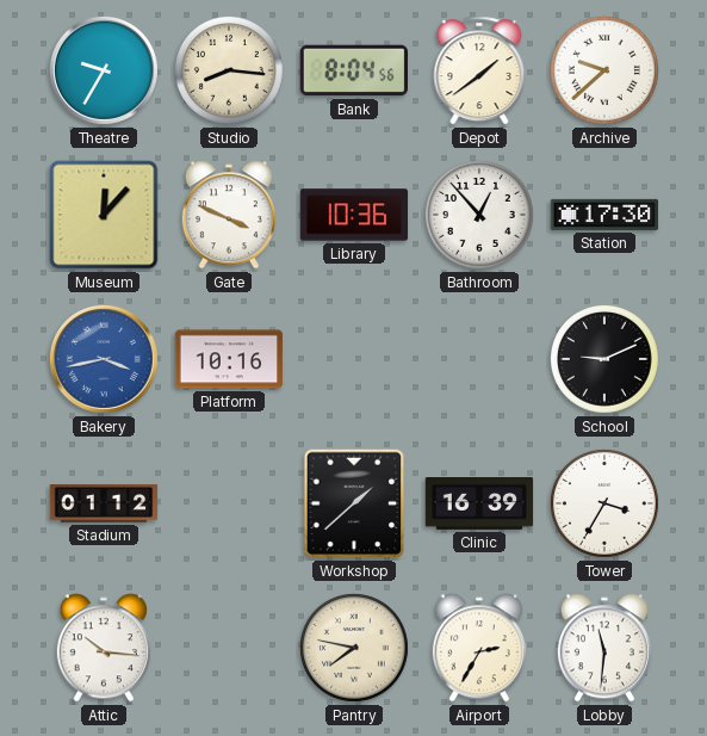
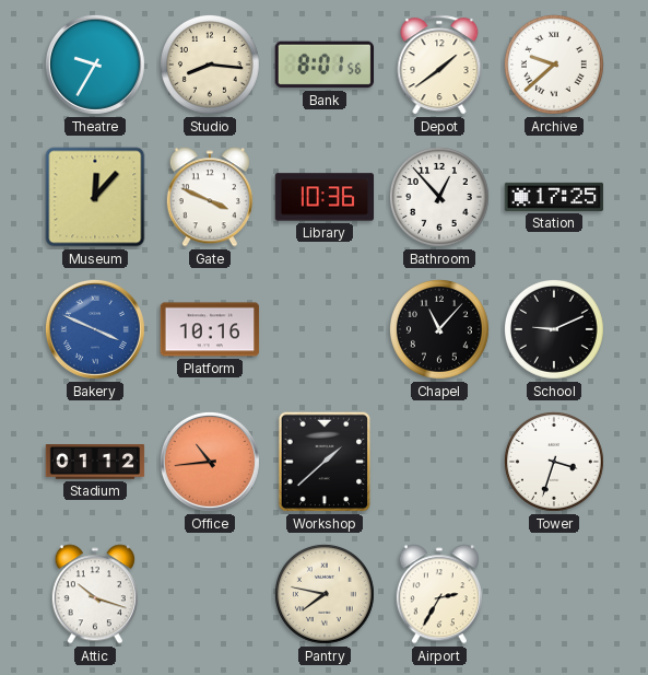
Bank: 8:04 -> 8:01 (323, 65)
Station: 17:30 -> 17:25 (554, 197)
Bakery: 3:43 -> 3:49 (95, 329)
Chapel: none -> 11:07 (439, 329)
Office: none -> 10:44 (210, 462)
Clinic: 16:39 -> none (479, 505)
Tower: 3:35 -> 3:33 (554, 462)
Attic: 10:16 -> 10:18 (95, 594)
Lobby: 11:31 -> none (604, 648)
